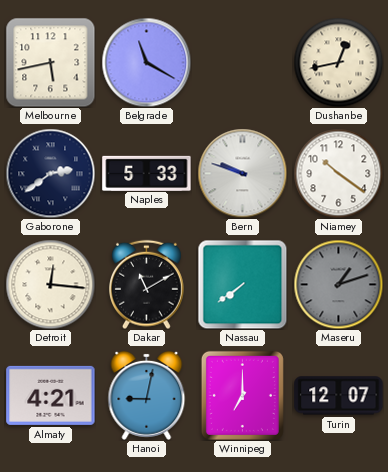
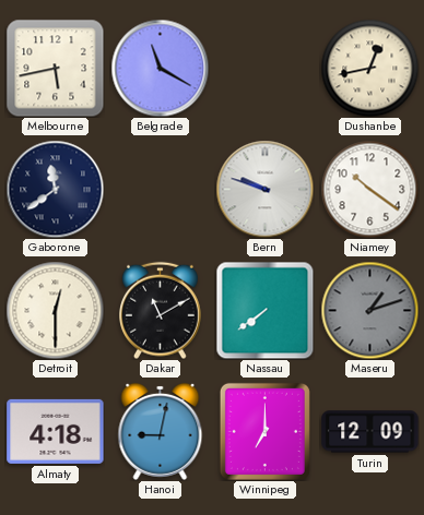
Gaborone: 2:39 -> 11:39 (55, 189)
Naples: 5:33 -> none (147, 173)
Detroit: 12:16 -> 12:30 (55, 310)
Almaty: 4:21 -> 4:18 (56, 431)
Turin: 12:07 -> 12:09 (370, 432)
